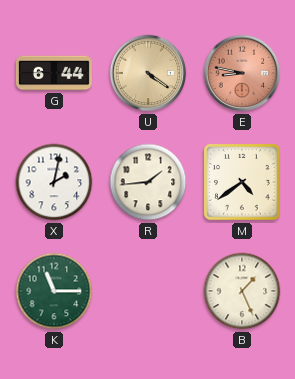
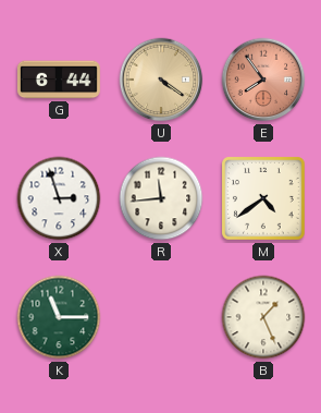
E: 8:47 -> 7:54 (263, 80)
X: 2:02 -> 2:57 (59, 198)
R: 1:44 -> 11:44 (161, 198)
